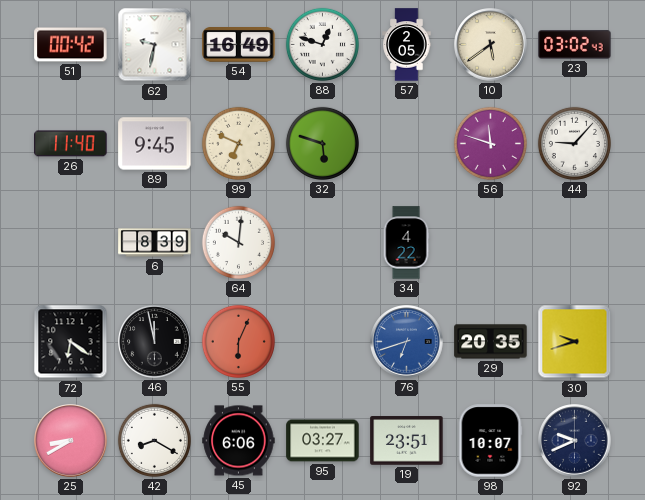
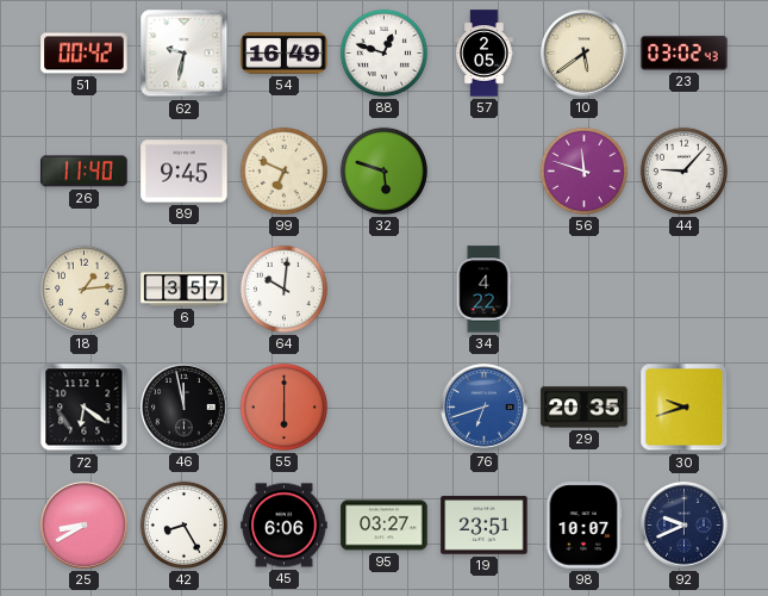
18: none -> 1:14 (83, 288)
6: 8:39 -> 3:57 (185, 290)
55: 6:04 -> 6:00 (283, 406)
42: 8:20 -> 8:25 (183, 524)
